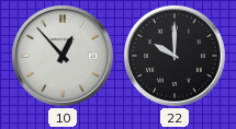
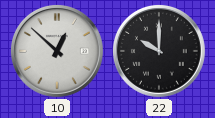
10: 12:53 -> 12:52 (57, 51)
